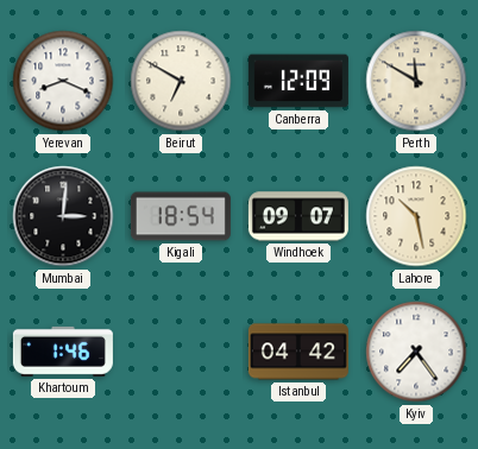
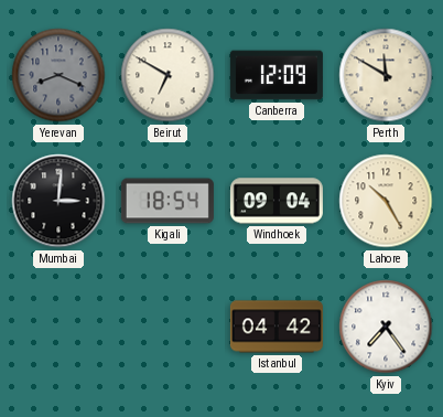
Yerevan dial: white -> grey (58, 75)
Windhoek: 09:07 -> 09:04 (277, 201)
Lahore: 10:28 -> 10:25 (386, 201)
Khartoum: 1:46 -> none (63, 352)
